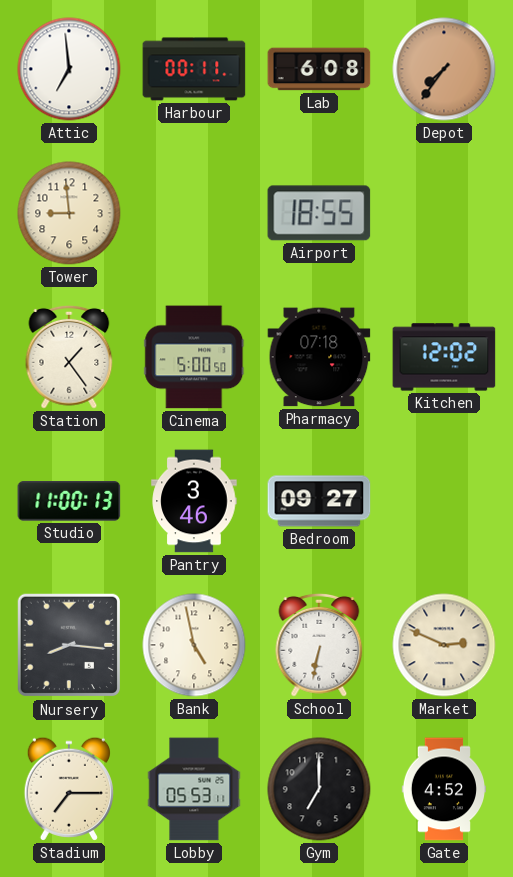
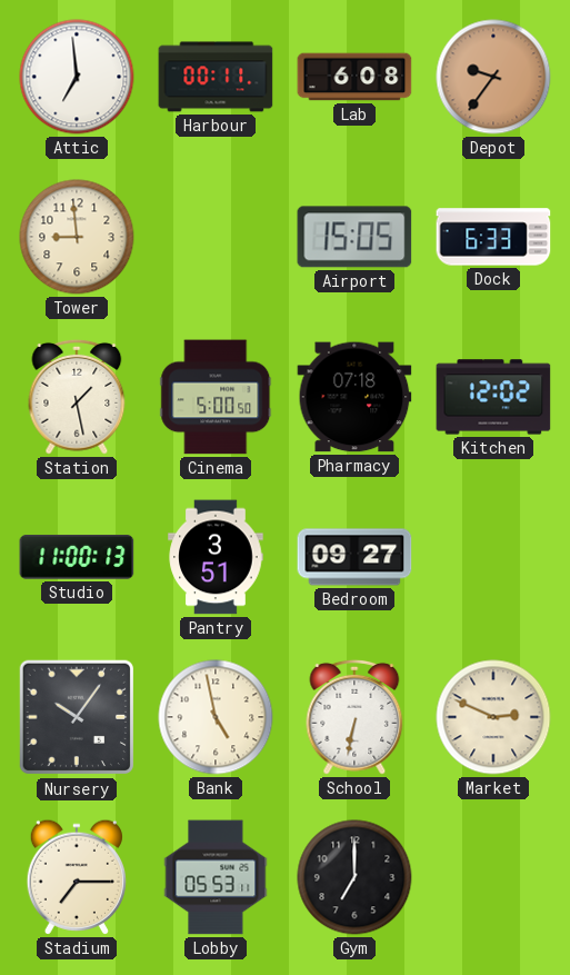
Depot: 7:36 -> 9:36 (493, 77)
Airport: 18:55 -> 15:05 (354, 237)
Dock: none -> 6:33 (493, 237)
Station: 1:24 -> 1:28 (77, 397)
Pantry: 3:46 -> 3:51 (216, 557)
Nursery: 8:16 -> 10:06 (77, 717)
Gate: 4:52 -> none (443, 789)
